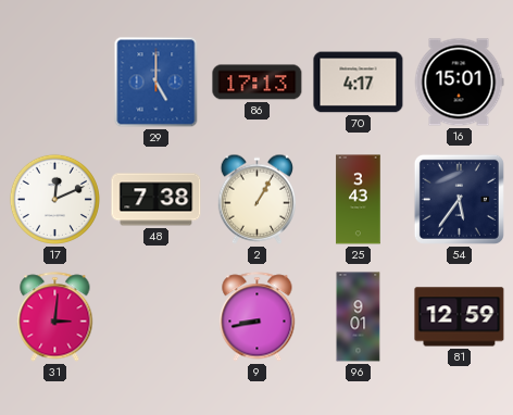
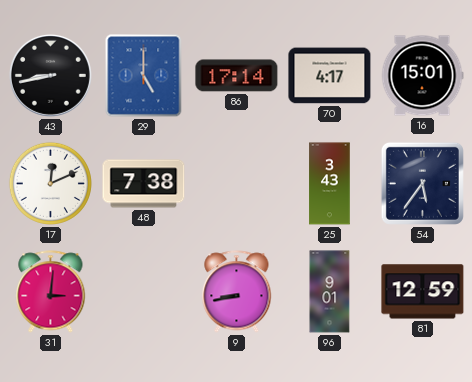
43: none -> 8:43 (50, 75)
86: 17:13 -> 17:14 (237, 76)
2: 1:05 -> none (256, 199)
